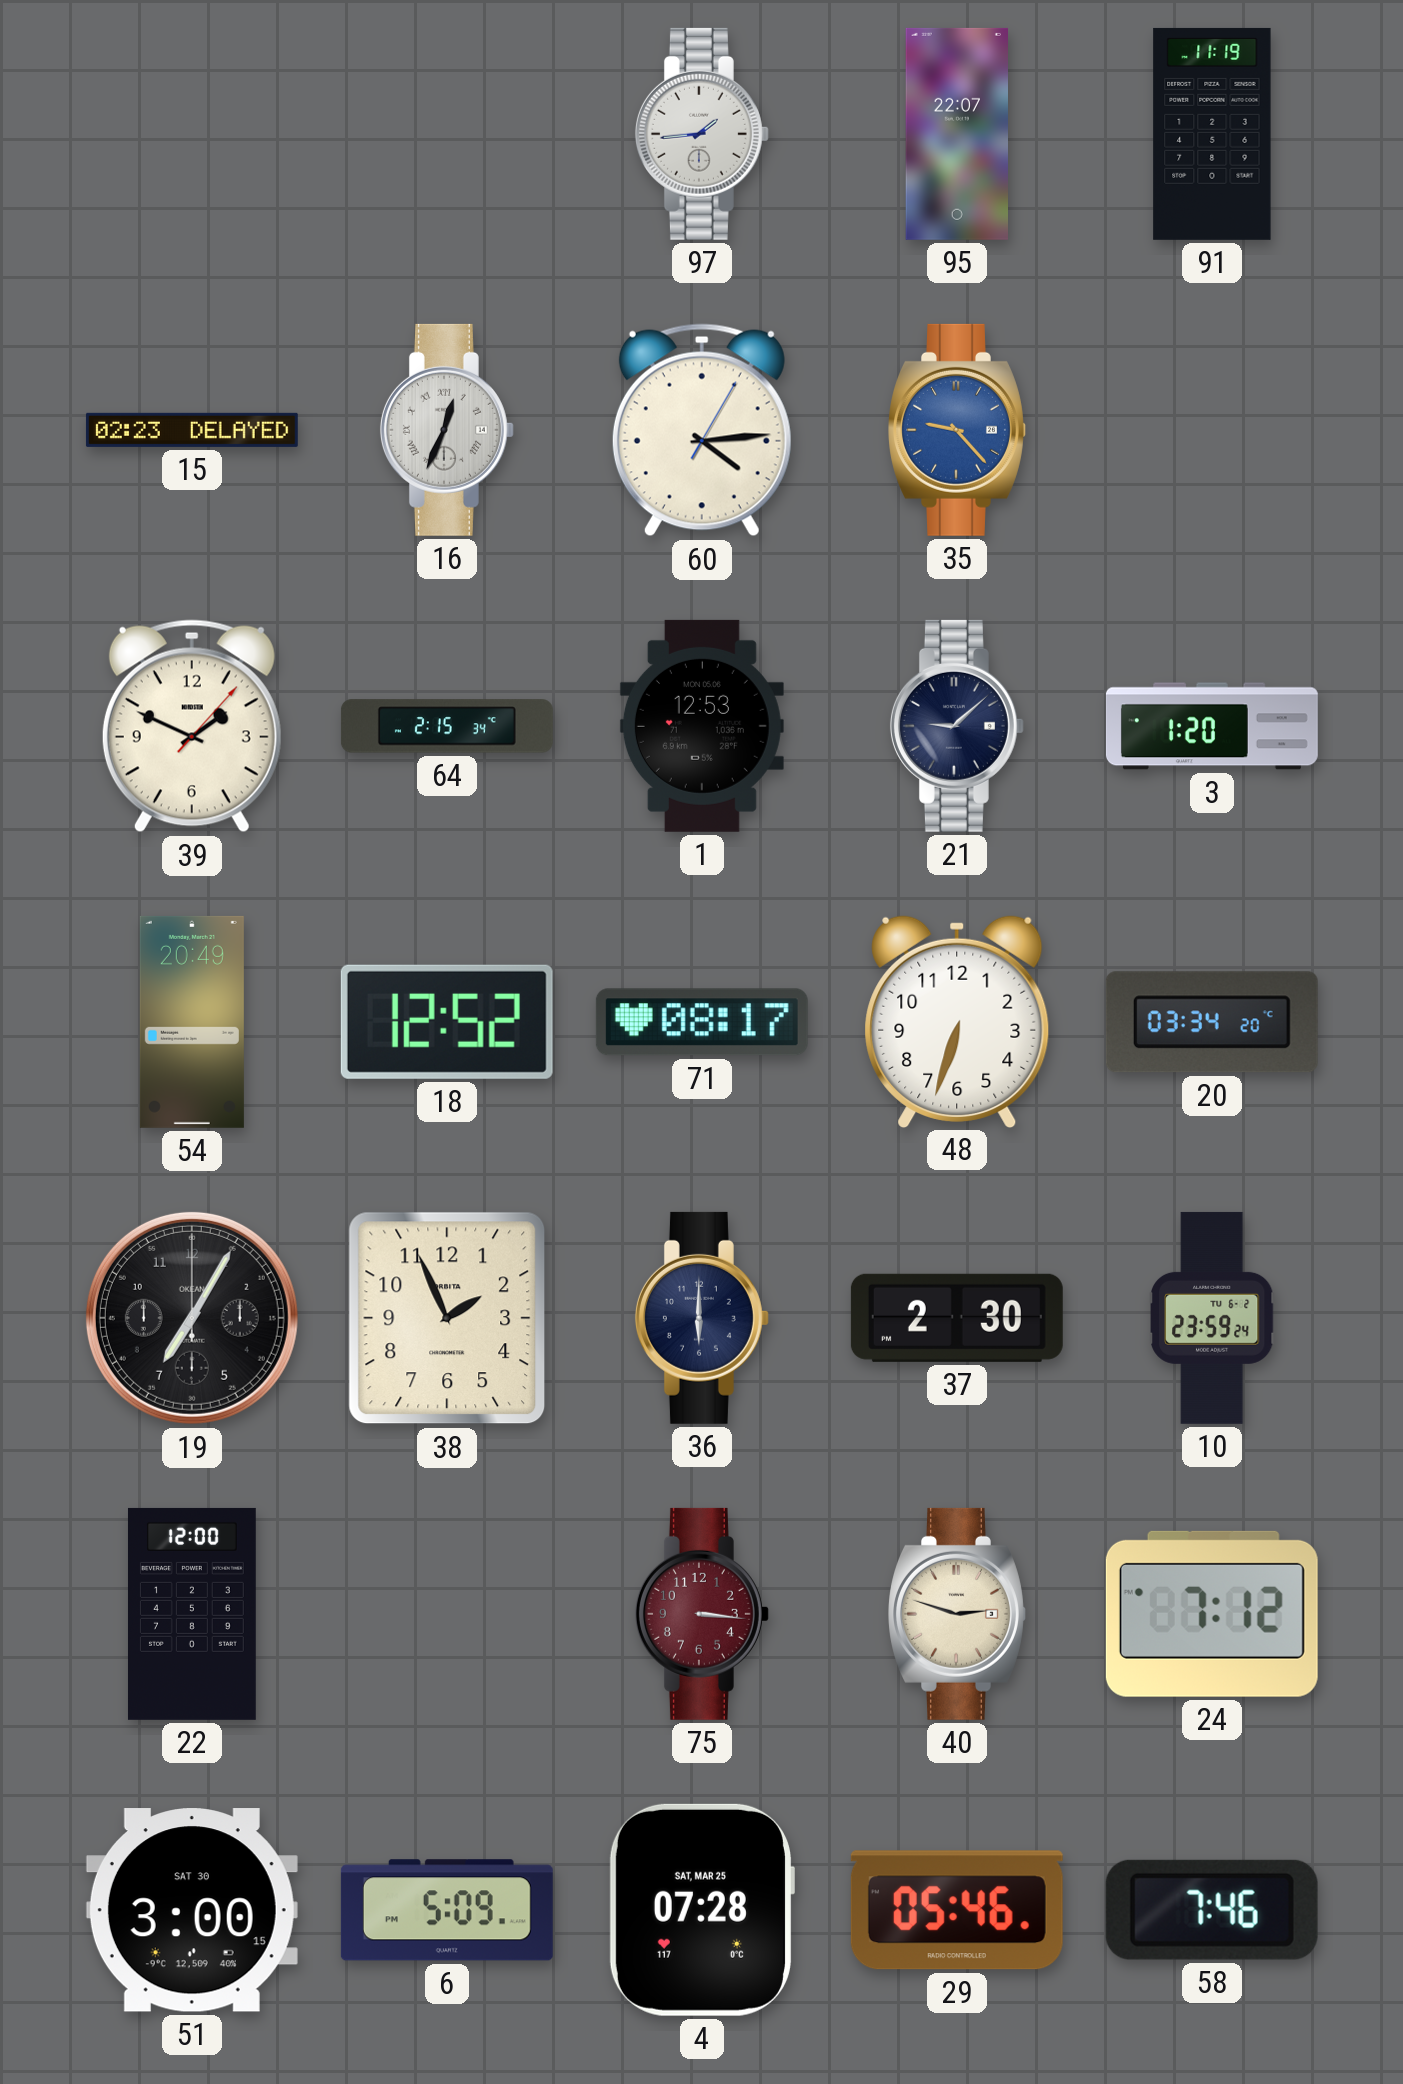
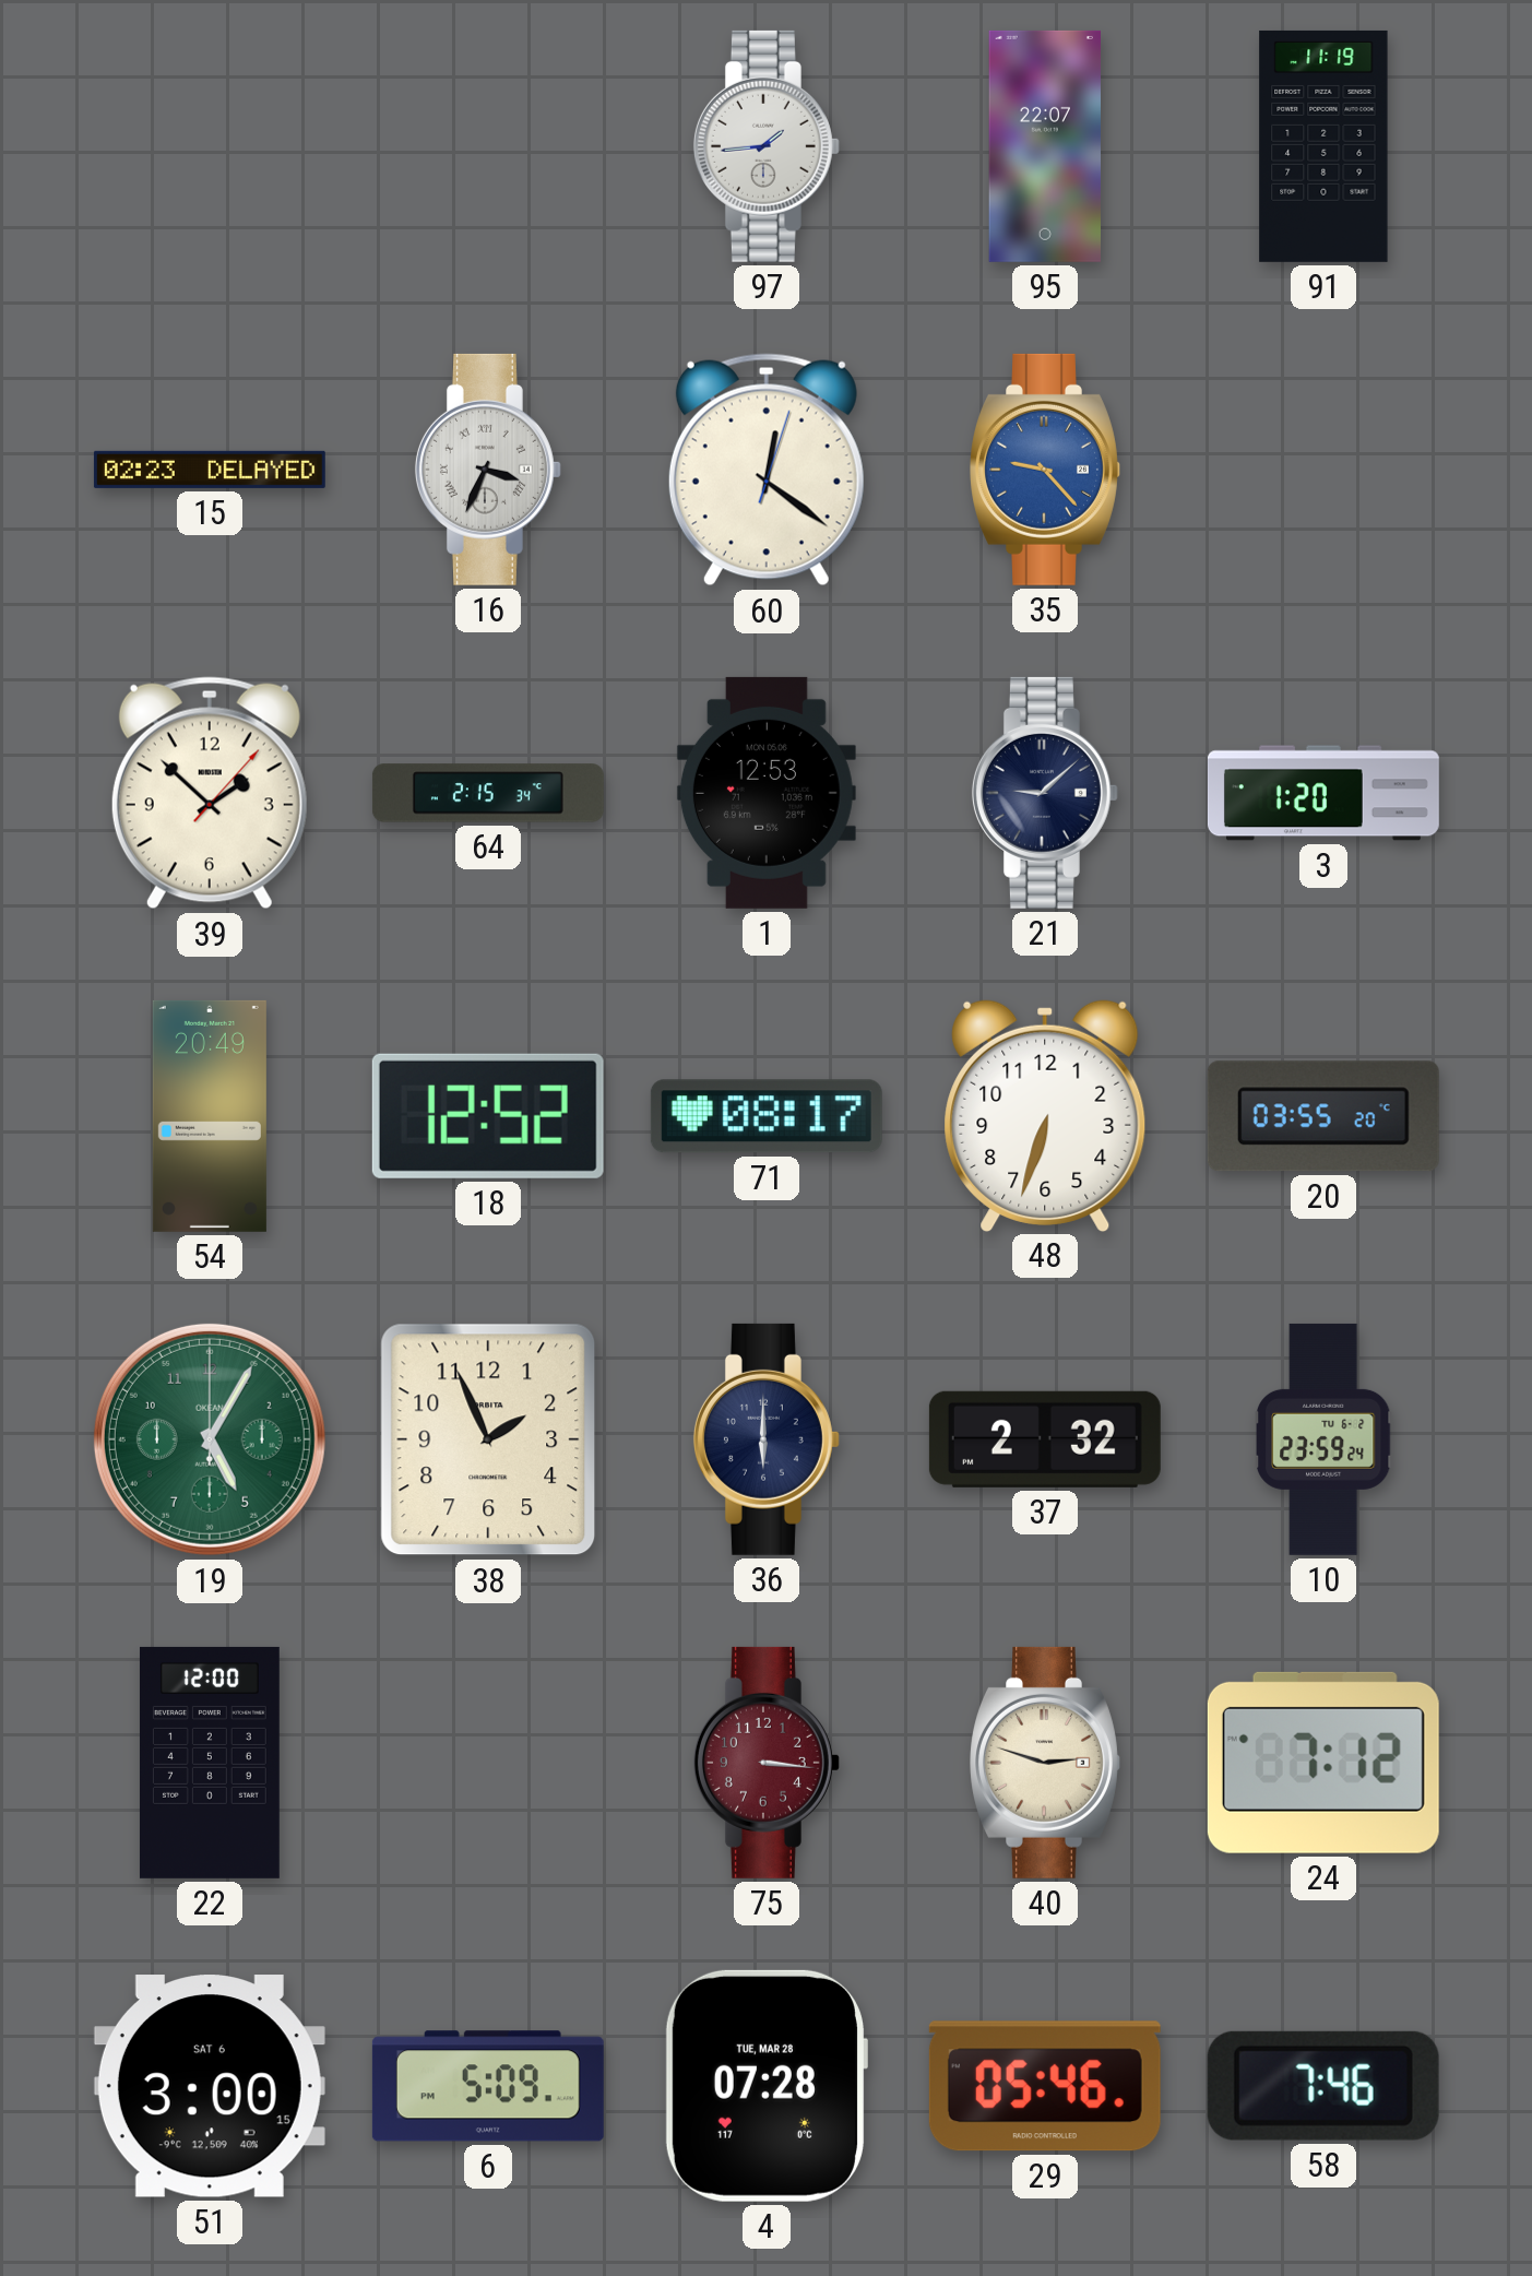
16: 12:34 -> 3:34 (488, 470)
60: 4:14 -> 12:21 (767, 470)
39: 1:49 -> 1:52 (210, 793)
20: 03:34 -> 03:55 (1323, 1116)
19: 7:05 -> 5:05 (210, 1439)
19 dial: black -> green (210, 1439)
37: 2:30 -> 2:32 (1045, 1439)
51 date: SAT 30 -> SAT 6 (210, 2086)
4 date: SAT, MAR 25 -> TUE, MAR 28 (765, 2086)
